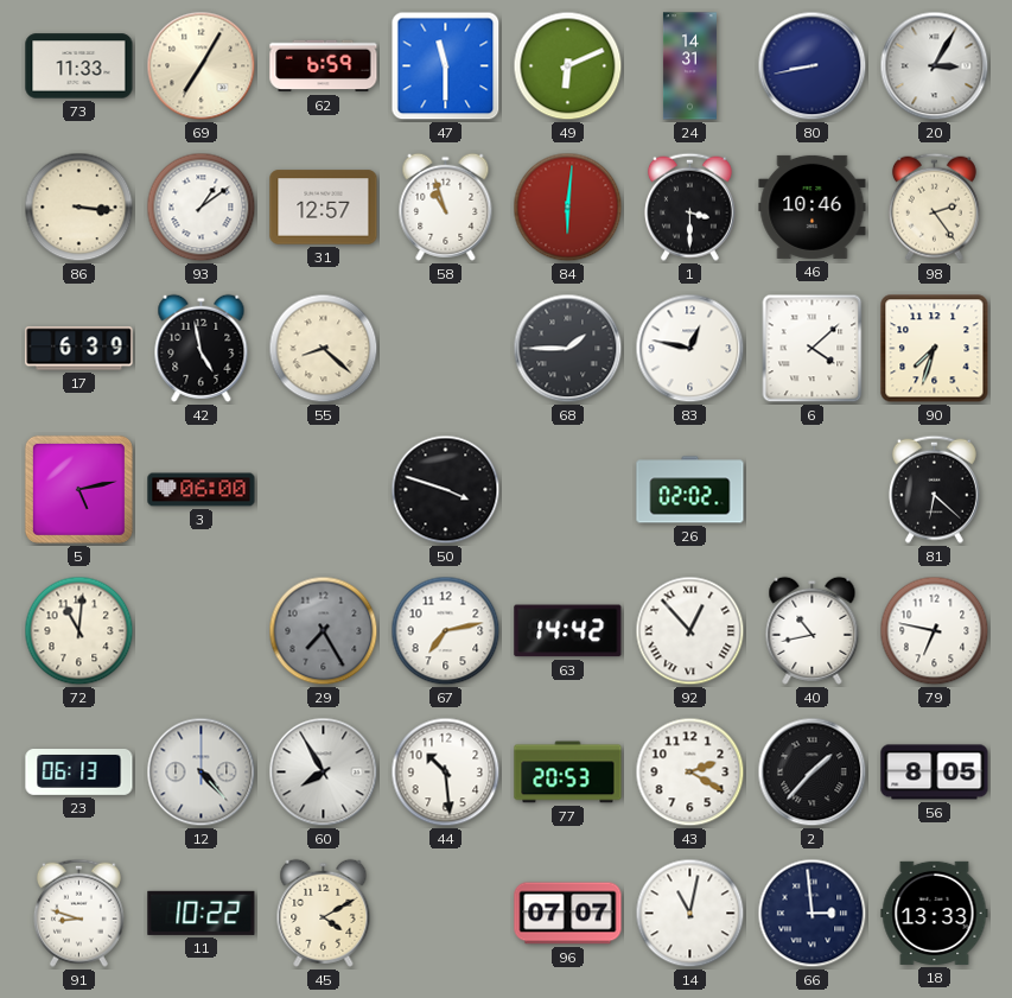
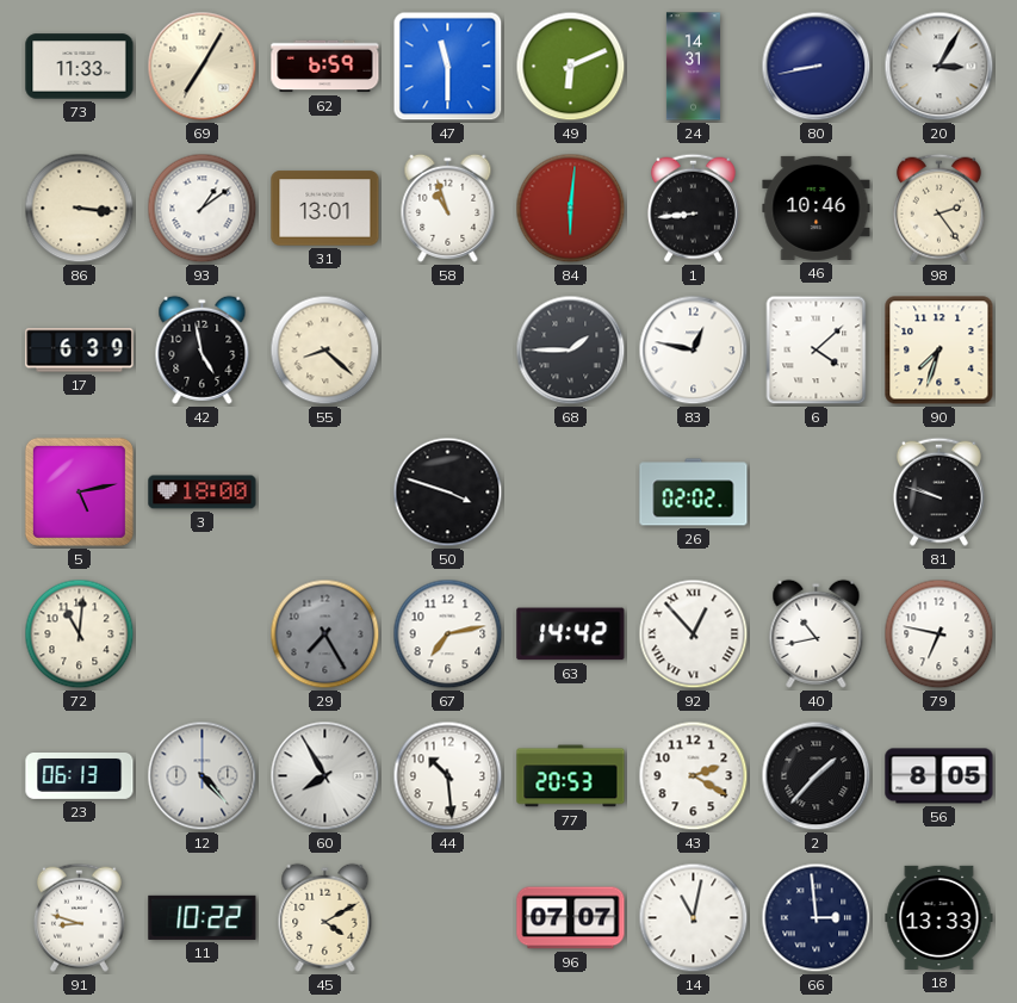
31: 12:57 -> 13:01 (325, 209)
1: 3:30 -> 8:44 (693, 208)
3: 06:00 -> 18:00 (203, 493)
81: 6:22 -> 9:48 (938, 491)
